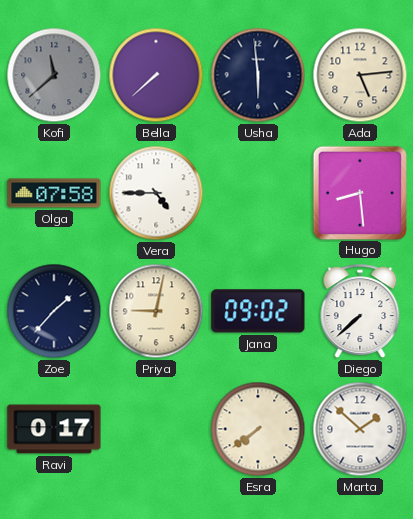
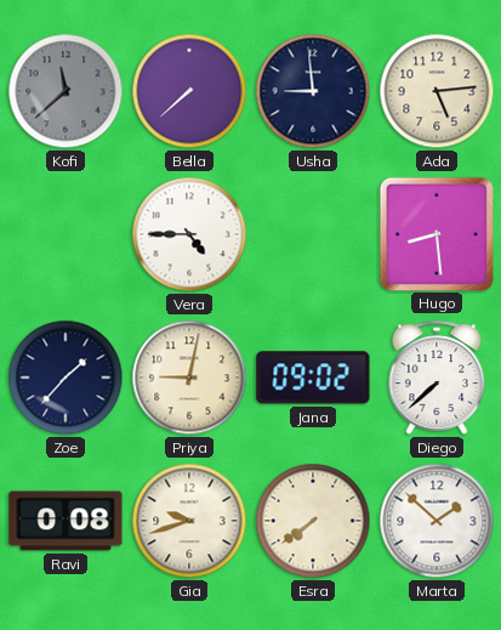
Usha: 5:59 -> 8:59 (313, 91)
Olga: 07:58 -> none (54, 193)
Ravi: 0:17 -> 0:08 (66, 521)
Gia: none -> 9:42 (189, 521)
